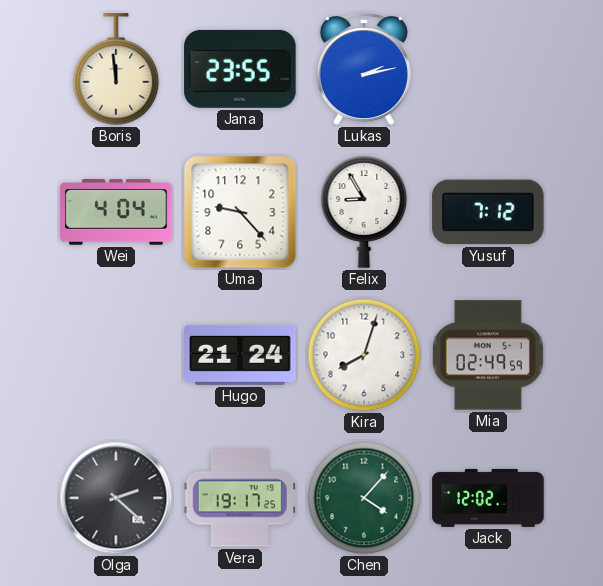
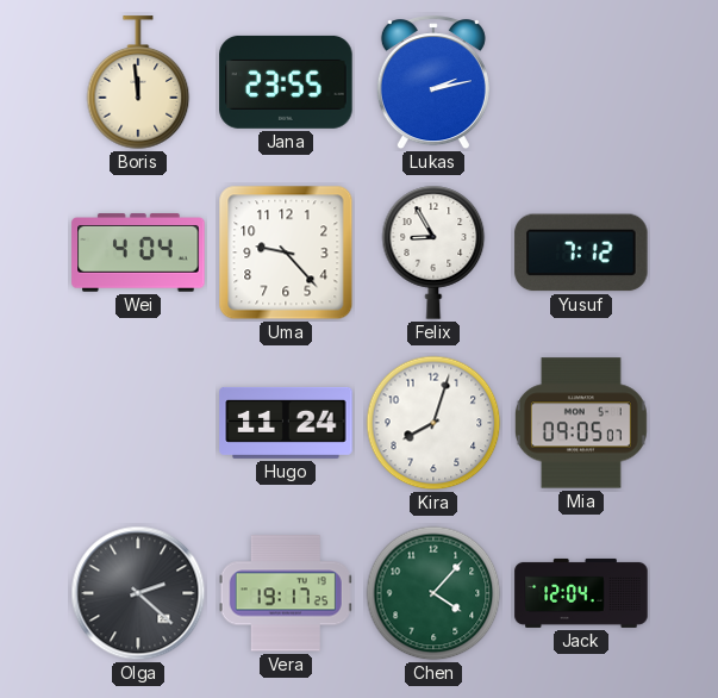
Hugo: 21:24 -> 11:24 (286, 423)
Mia: 02:49 -> 09:05 (581, 423)
Jack: 12:02 -> 12:04 (581, 593)
